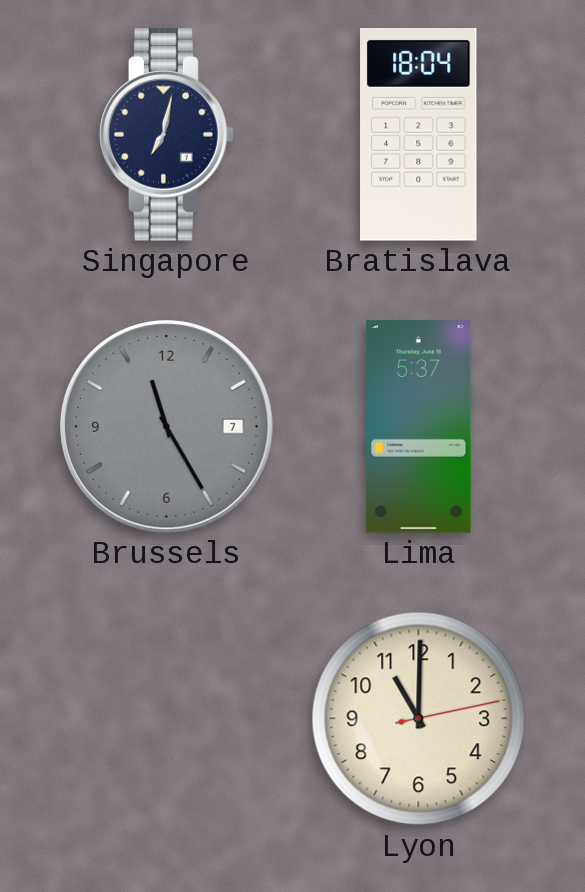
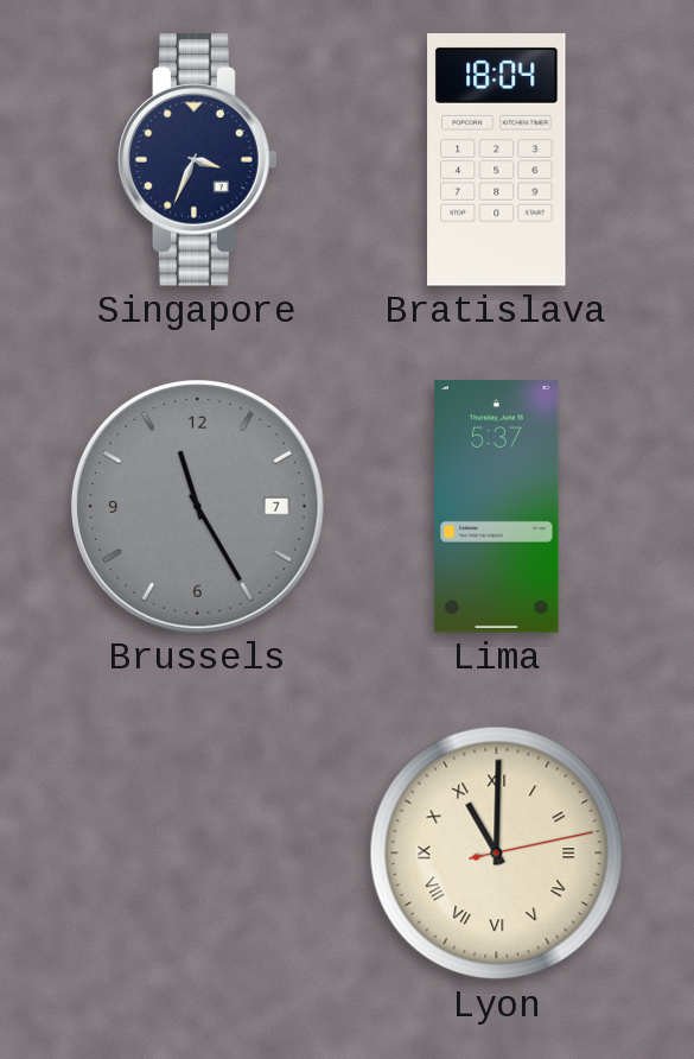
Singapore: 7:02 -> 3:34 (198, 160)
Lyon numerals: Arabic -> Roman (497, 854)
